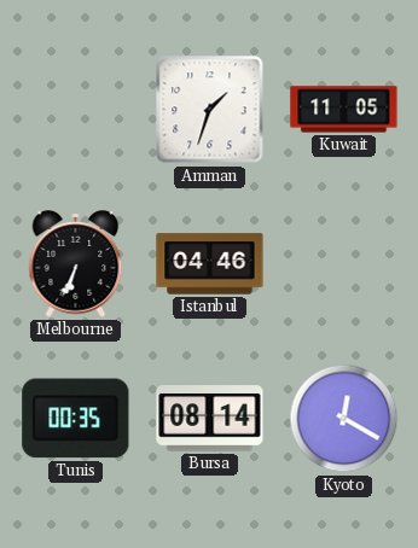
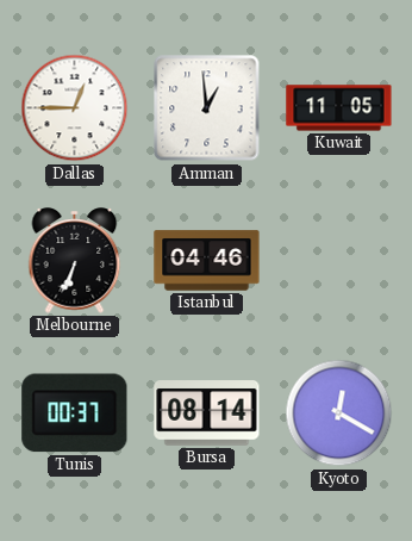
Dallas: none -> 12:45 (75, 108)
Amman: 1:33 -> 12:59 (207, 108)
Tunis: 00:35 -> 00:37 (75, 413)
